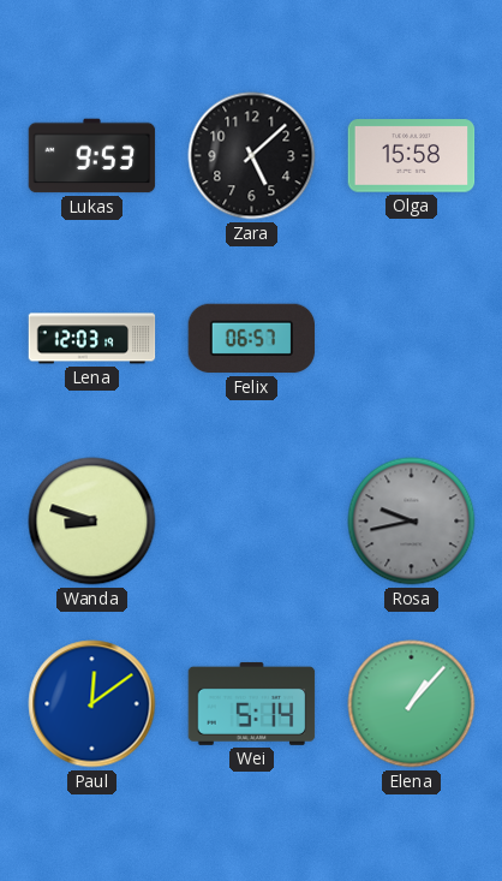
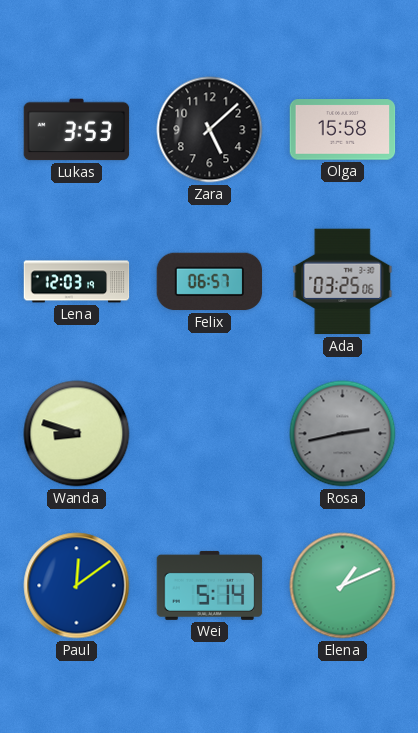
Lukas: 9:53 -> 3:53 (77, 130)
Ada: none -> 03:25 (343, 282)
Rosa: 9:43 -> 2:43 (343, 434)
Elena: 1:07 -> 1:11 (343, 586)
